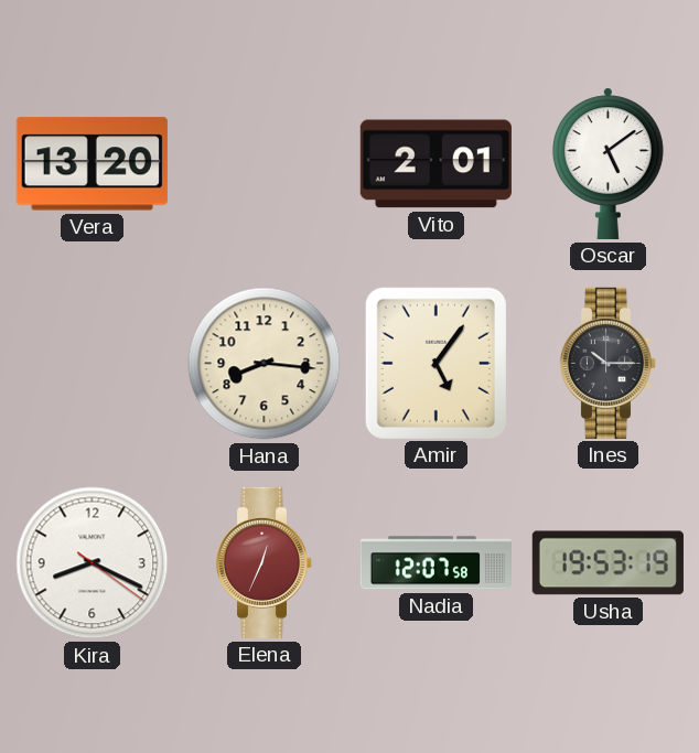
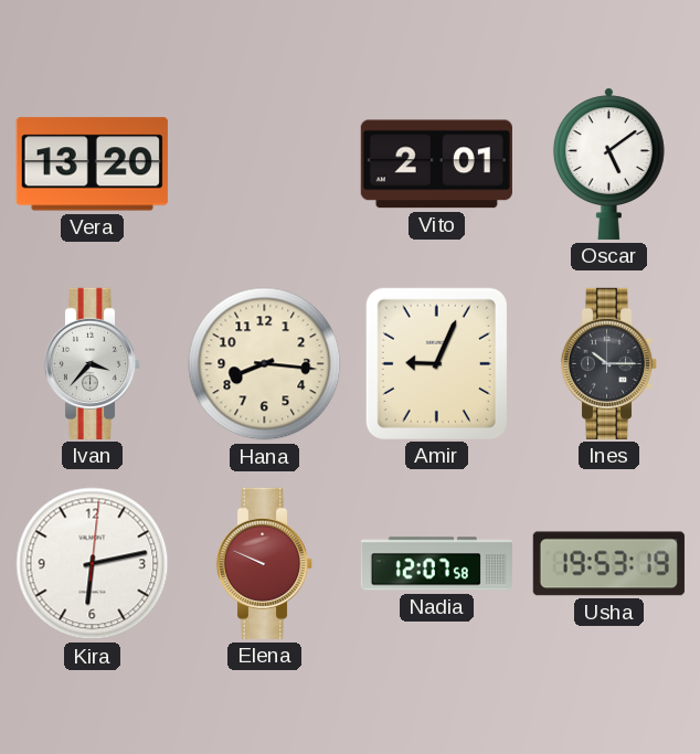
Ivan: none -> 3:37 (93, 363)
Amir: 5:06 -> 9:04 (436, 363)
Kira: 8:19 -> 6:13 (93, 564)
Elena: 12:34 -> 9:49 (265, 563)
